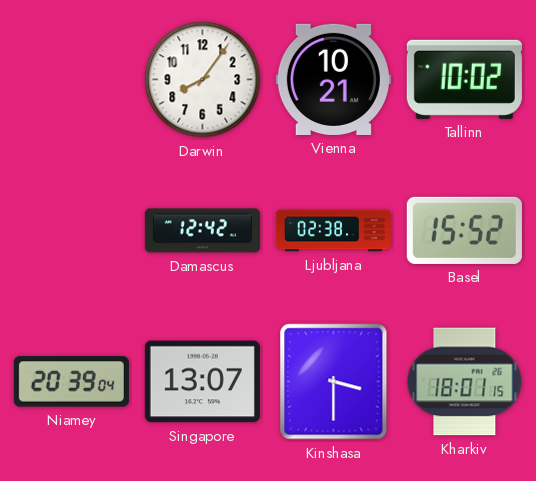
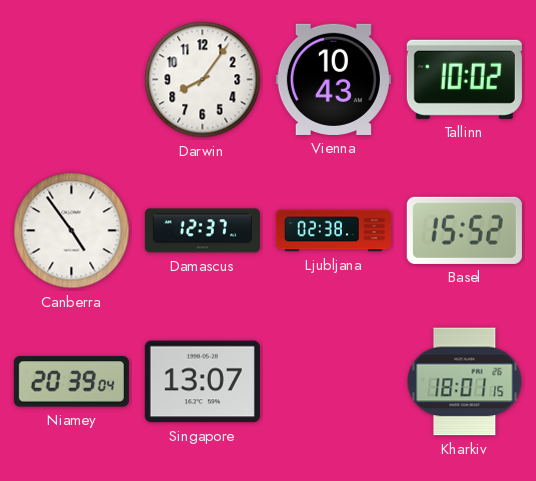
Vienna: 10:21 -> 10:43 (333, 79)
Canberra: none -> 4:54 (72, 231)
Damascus: 12:42 -> 12:37 (202, 231)
Kinshasa: 3:30 -> none (334, 382)
